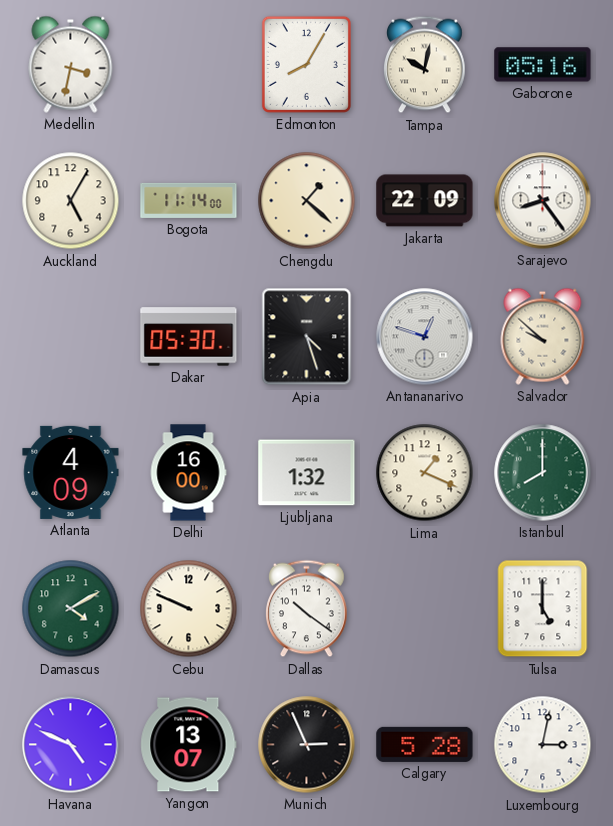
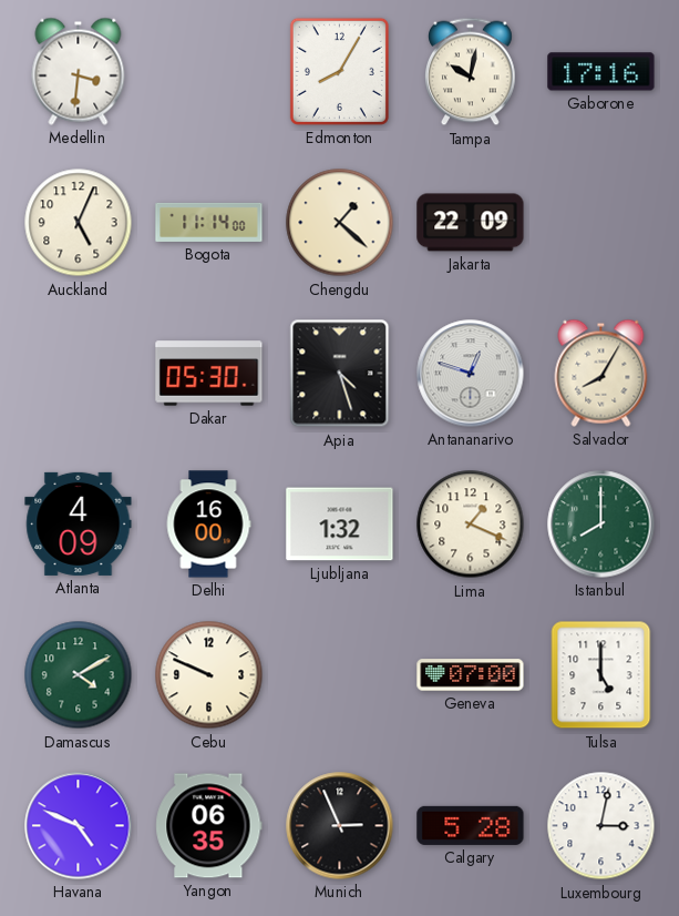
Medellin: 3:32 -> 3:31 (79, 71)
Gaborone: 05:16 -> 17:16 (601, 72)
Auckland: 5:05 -> 5:04 (79, 223)
Sarajevo: 8:24 -> none (543, 201)
Salvador: 9:52 -> 8:05 (601, 373)
Dallas: 10:21 -> none (307, 609)
Geneva: none -> 07:00 (471, 675)
Yangon: 13:07 -> 06:35 (209, 826)
